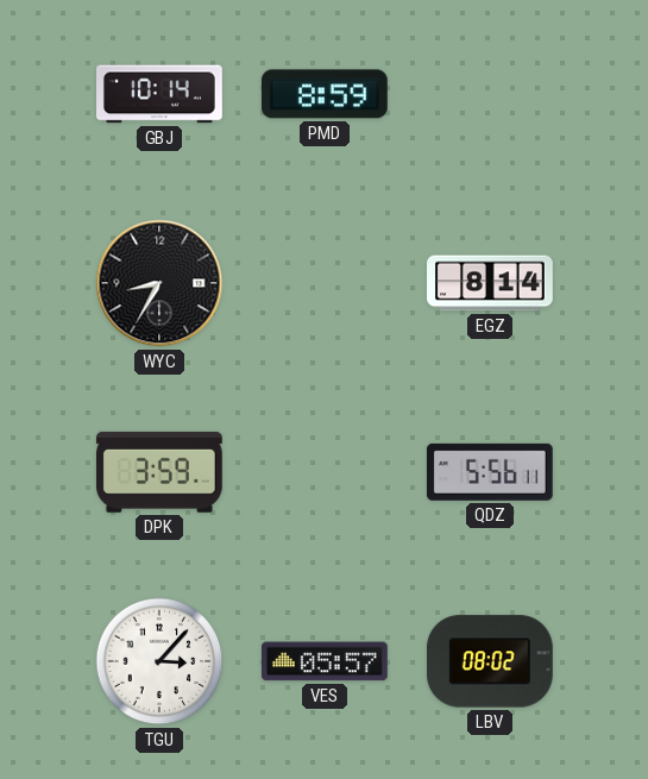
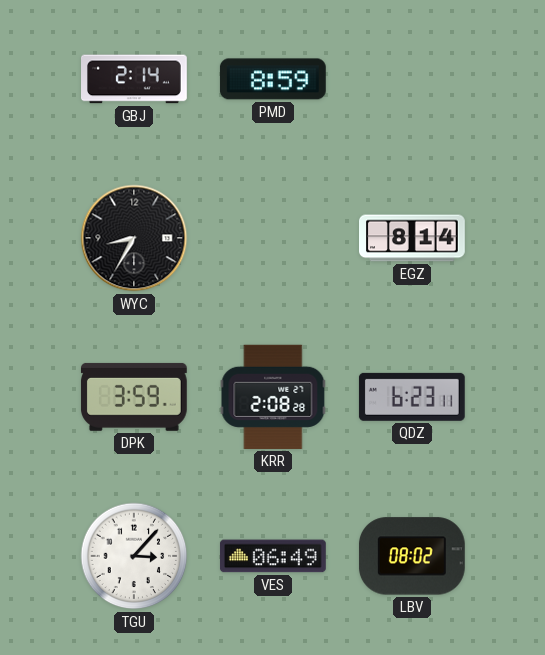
GBJ: 10:14 -> 2:14 (135, 79)
KRR: none -> 2:08 (273, 397)
QDZ: 5:56 -> 6:23 (412, 397)
VES: 05:57 -> 06:49 (273, 556)
